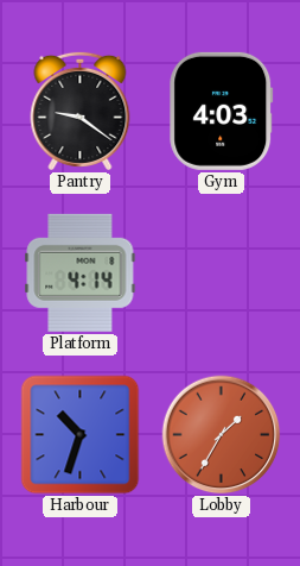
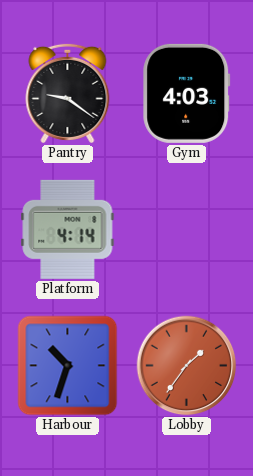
Lobby: 1:35 -> 1:36 (187, 366)
